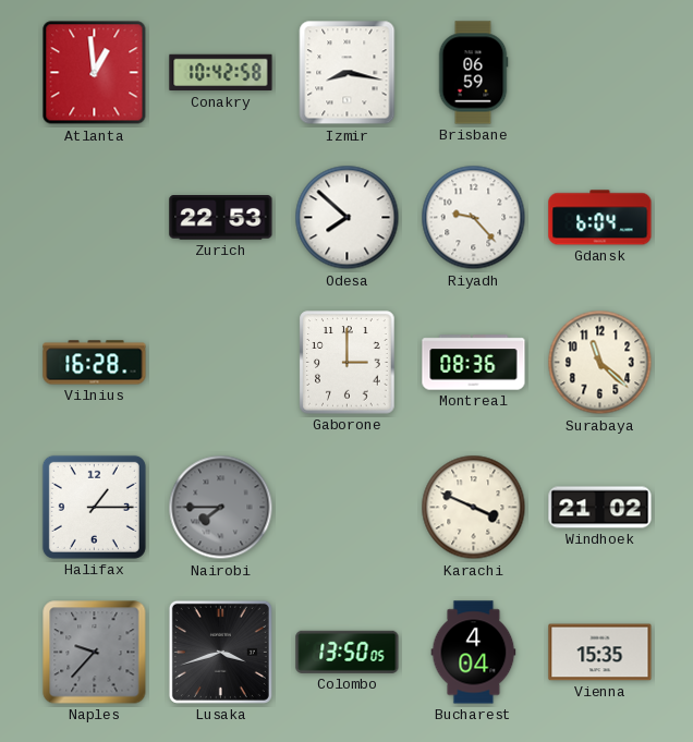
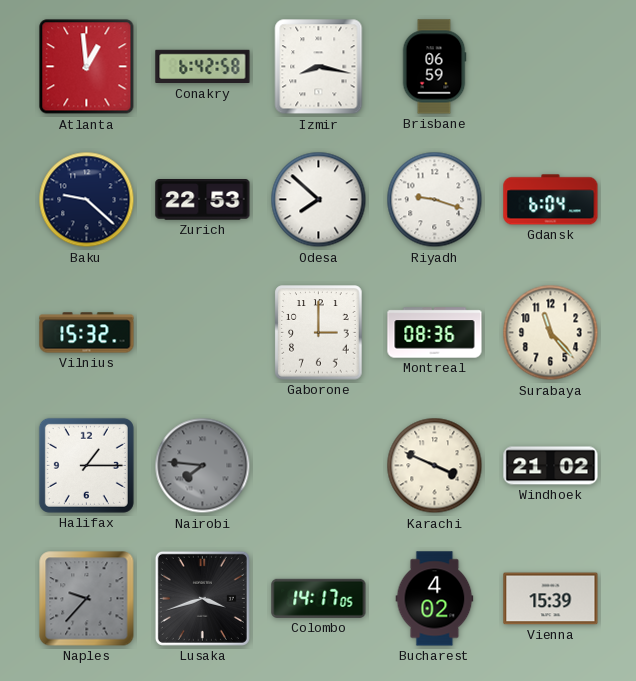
Conakry: 10:42 -> 6:42 (203, 67)
Baku: none -> 9:22 (87, 200)
Riyadh: 9:23 -> 9:18 (435, 200)
Vilnius: 16:28 -> 15:32 (87, 333)
Surabaya: 11:22 -> 11:23 (551, 333)
Nairobi: 7:45 -> 7:46 (203, 466)
Colombo: 13:50 -> 14:17 (319, 598)
Bucharest: 4:04 -> 4:02 (435, 599)
Vienna: 15:35 -> 15:39 (551, 599)
